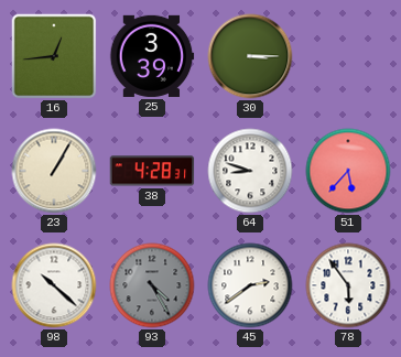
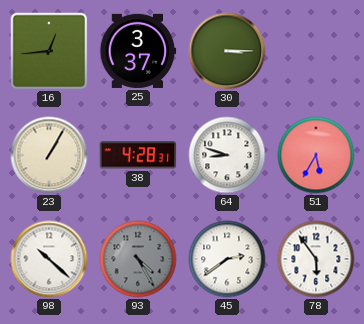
25: 3:39 -> 3:37 (138, 51)
51: 5:37 -> 5:35 (316, 155)
